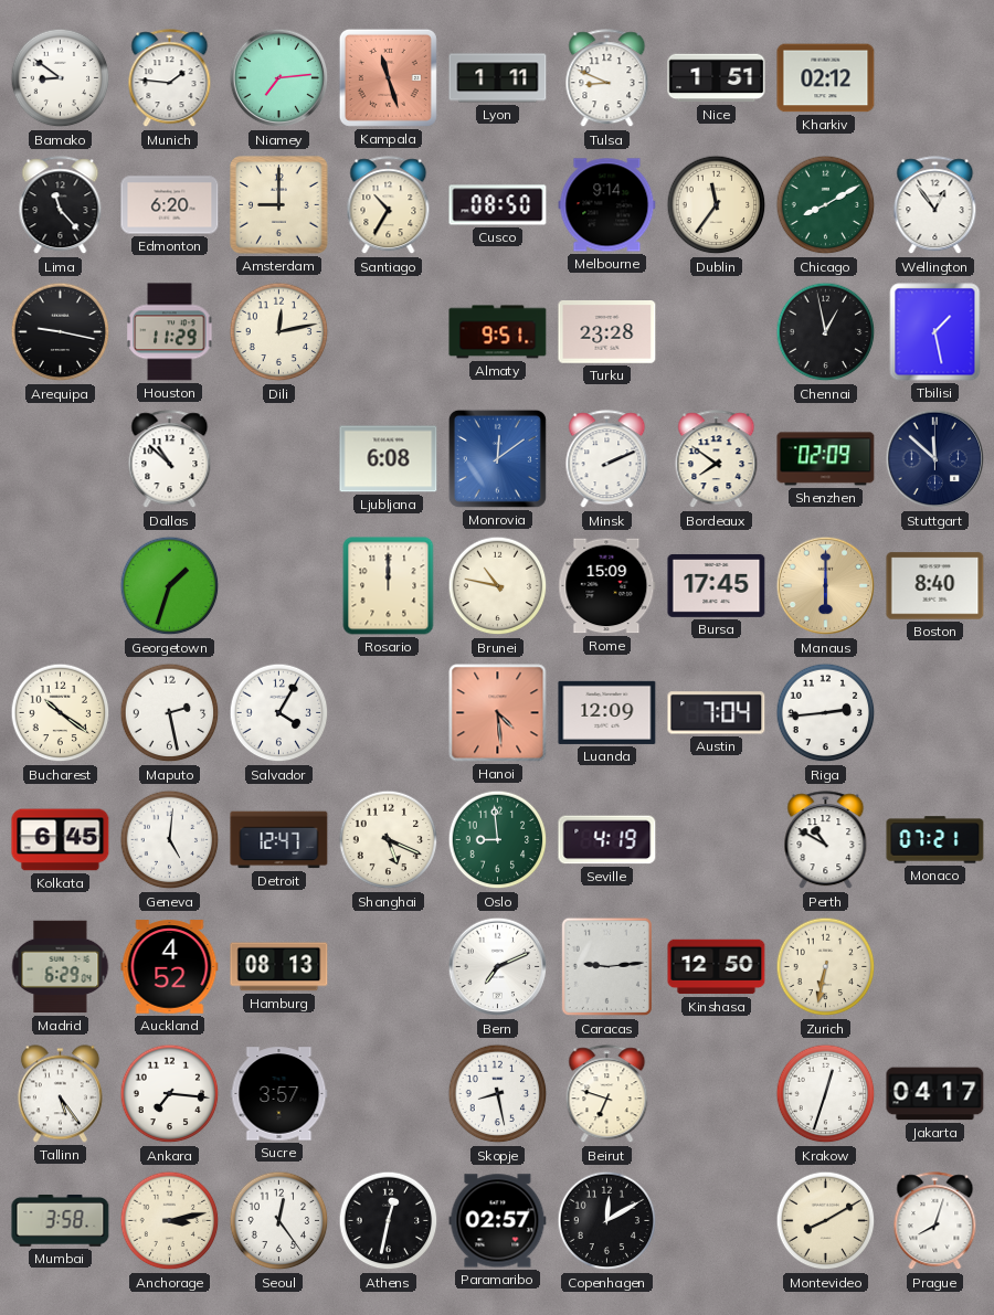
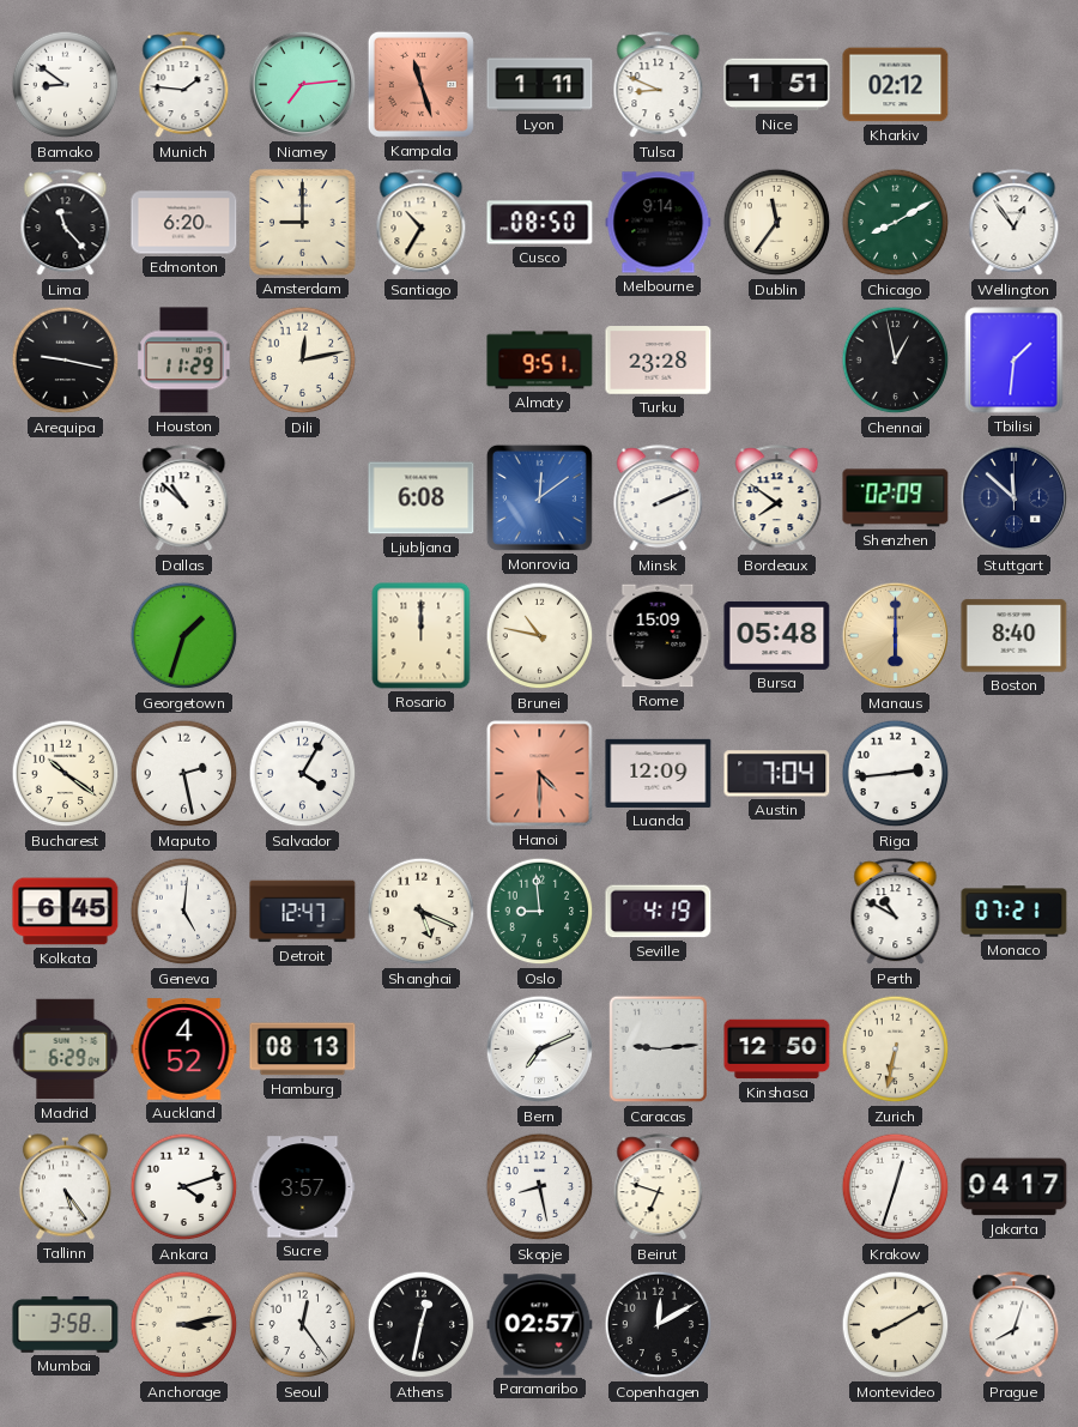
Tbilisi: 1:28 -> 1:31 (1015, 361)
Bursa: 17:45 -> 05:48 (777, 635)
Hanoi: 4:29 -> 4:30 (540, 774)
Ankara: 7:16 -> 4:12 (184, 1187)
